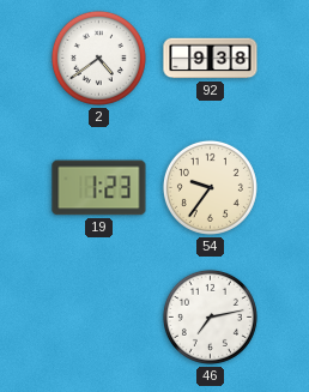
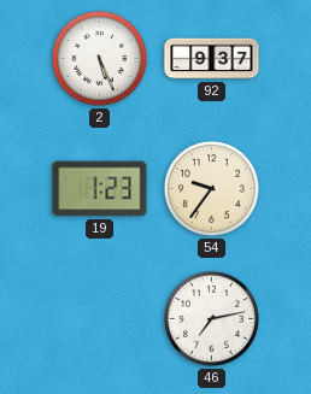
2: 4:39 -> 5:26 (99, 58)
92: 9:38 -> 9:37 (212, 59)
